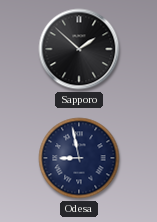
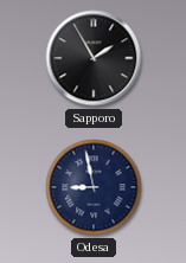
Sapporo: 1:52 -> 1:55 (94, 58)
